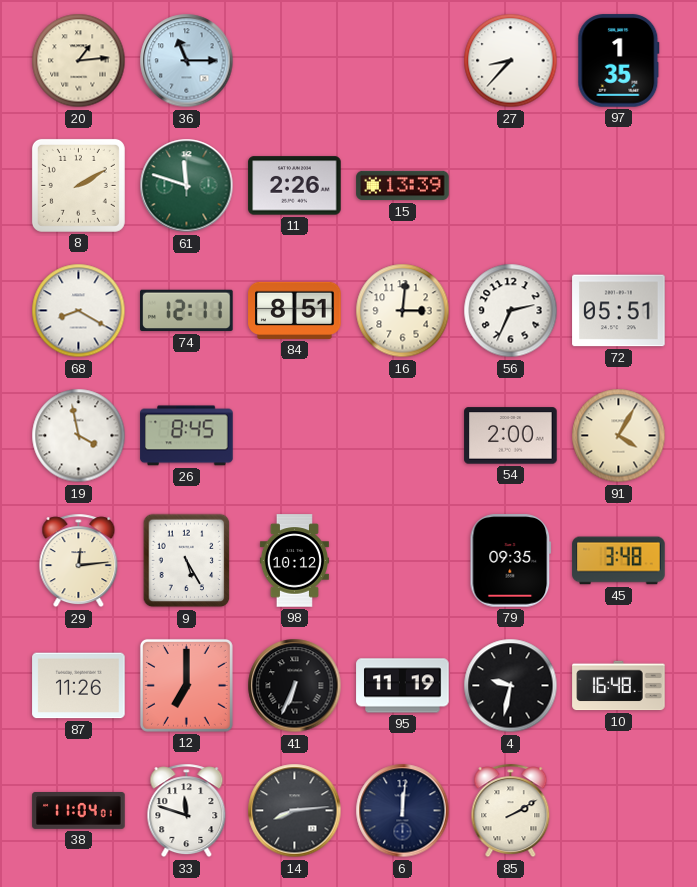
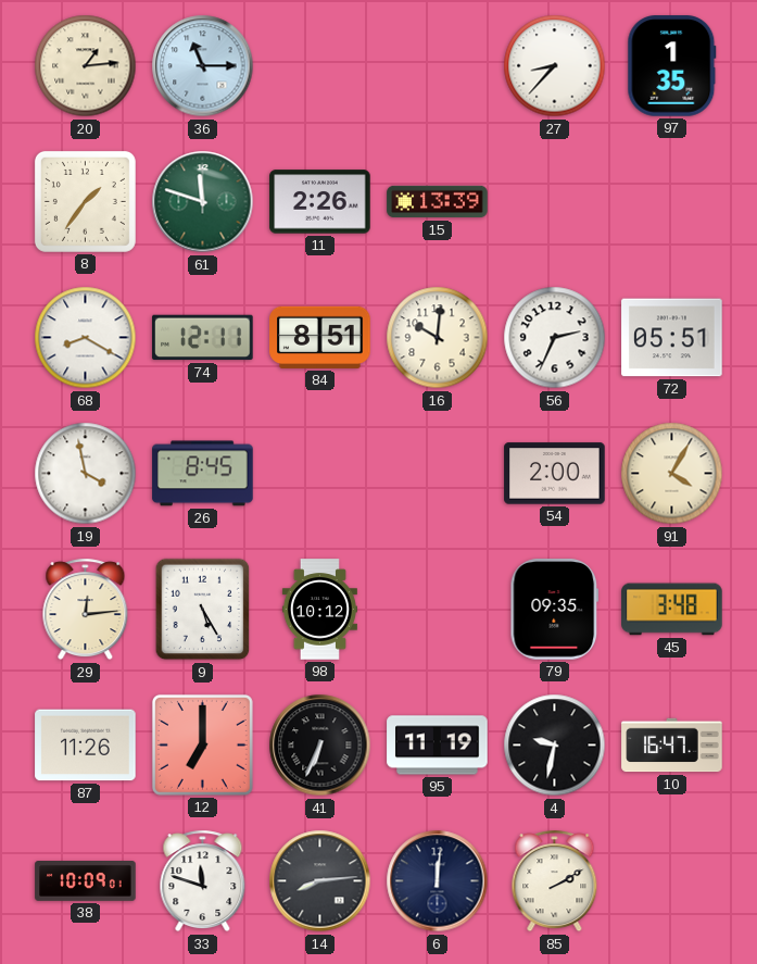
8: 2:10 -> 1:36 (85, 201)
16: 3:01 -> 10:01 (438, 338)
10: 16:48 -> 16:47 (672, 746)
38: 11:04 -> 10:09 (86, 881)
